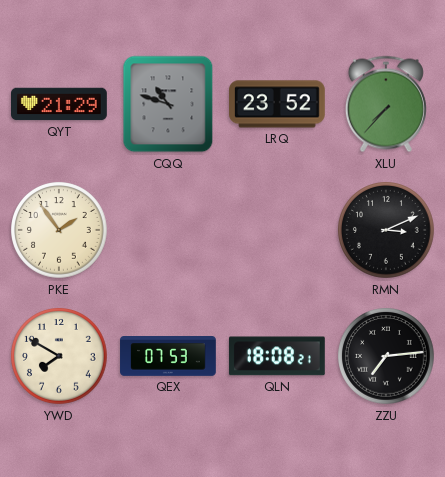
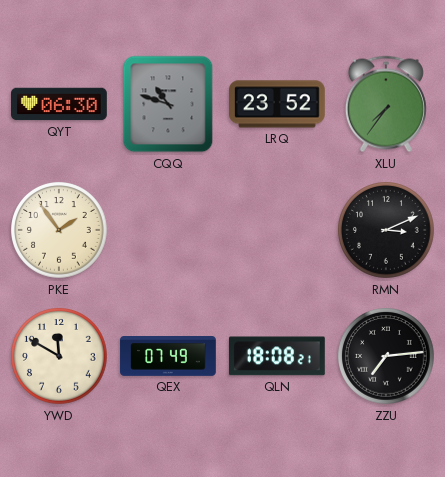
QYT: 21:29 -> 06:30 (59, 104)
XLU: 7:37 -> 7:36 (386, 104)
YWD: 7:50 -> 11:50 (59, 356)
QEX: 07:53 -> 07:49 (168, 356)
